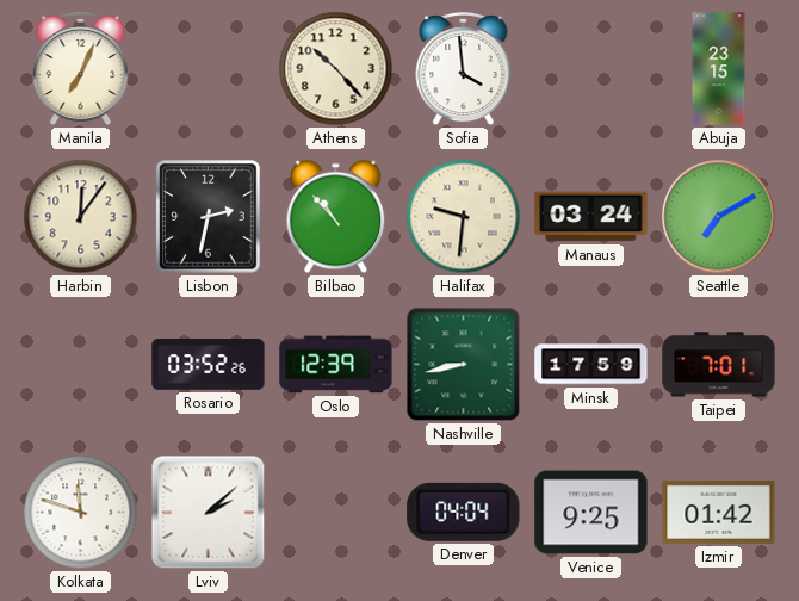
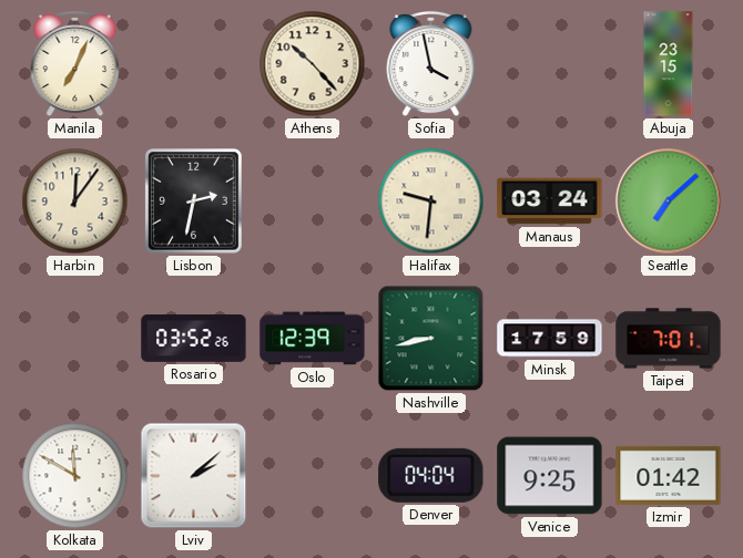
Sofia: 3:59 -> 3:58 (431, 64)
Bilbao: 10:53 -> none (336, 217)
Seattle: 7:10 -> 7:08 (669, 201)
Kolkata: 11:48 -> 11:50 (75, 476)
